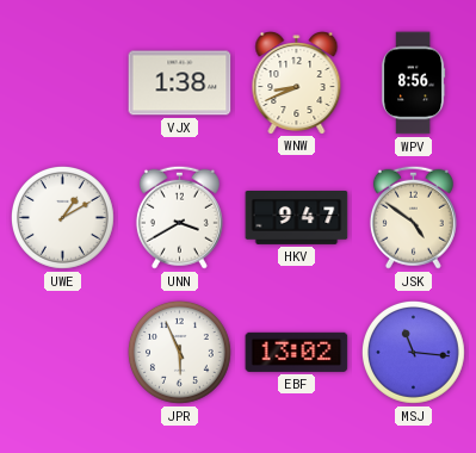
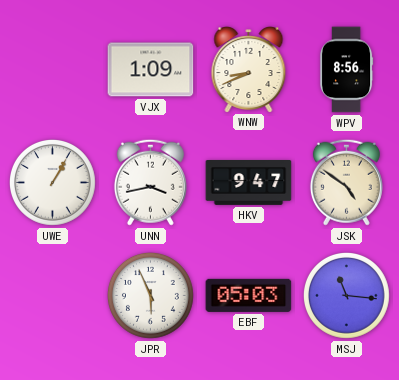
VJX: 1:38 -> 1:09 (151, 70)
UWE: 1:10 -> 1:05 (53, 183)
UNN: 3:40 -> 3:43 (150, 182)
EBF: 13:02 -> 05:03 (249, 295)
